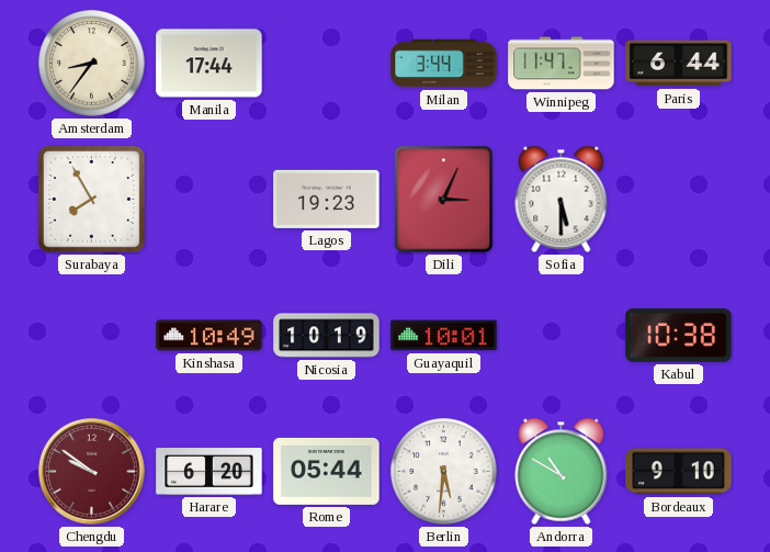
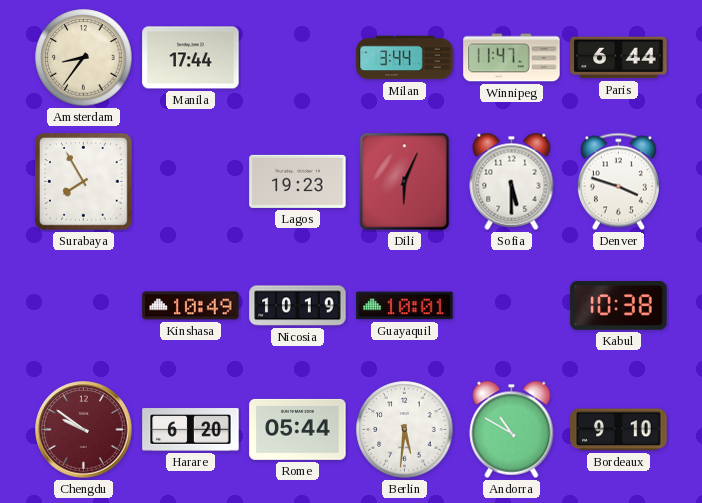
Dili: 3:04 -> 6:04 (405, 182)
Denver: none -> 3:48 (618, 182)
